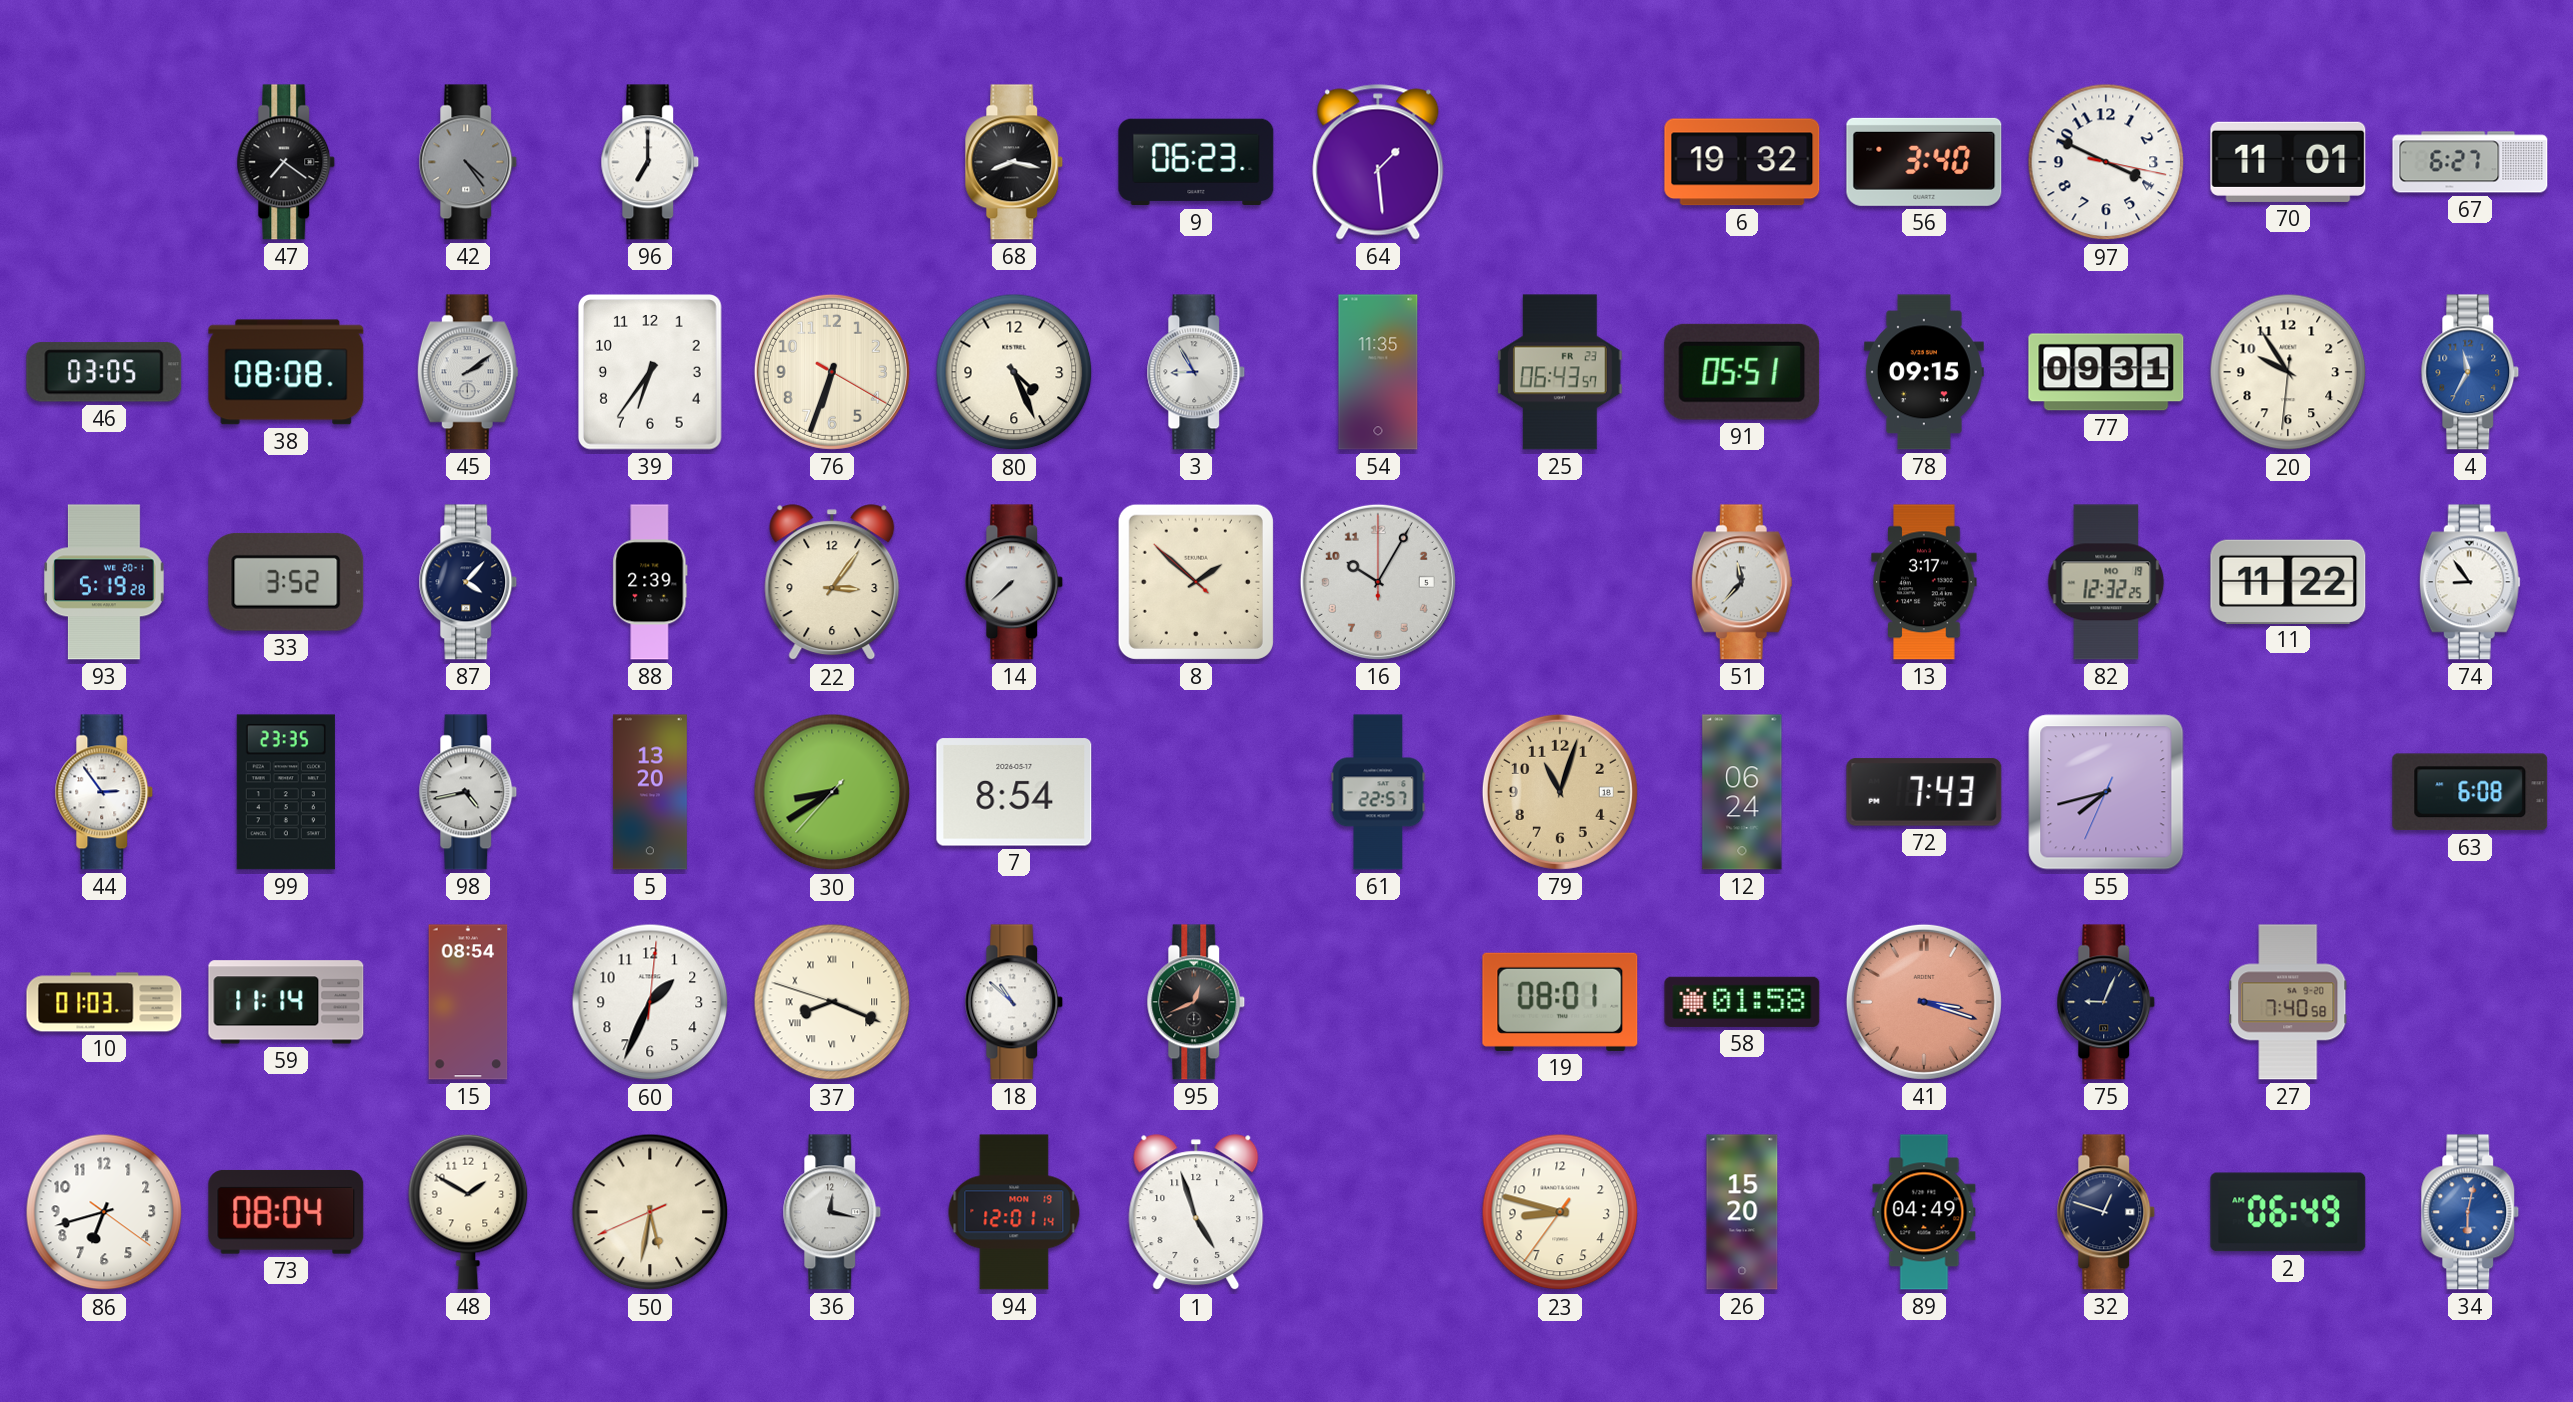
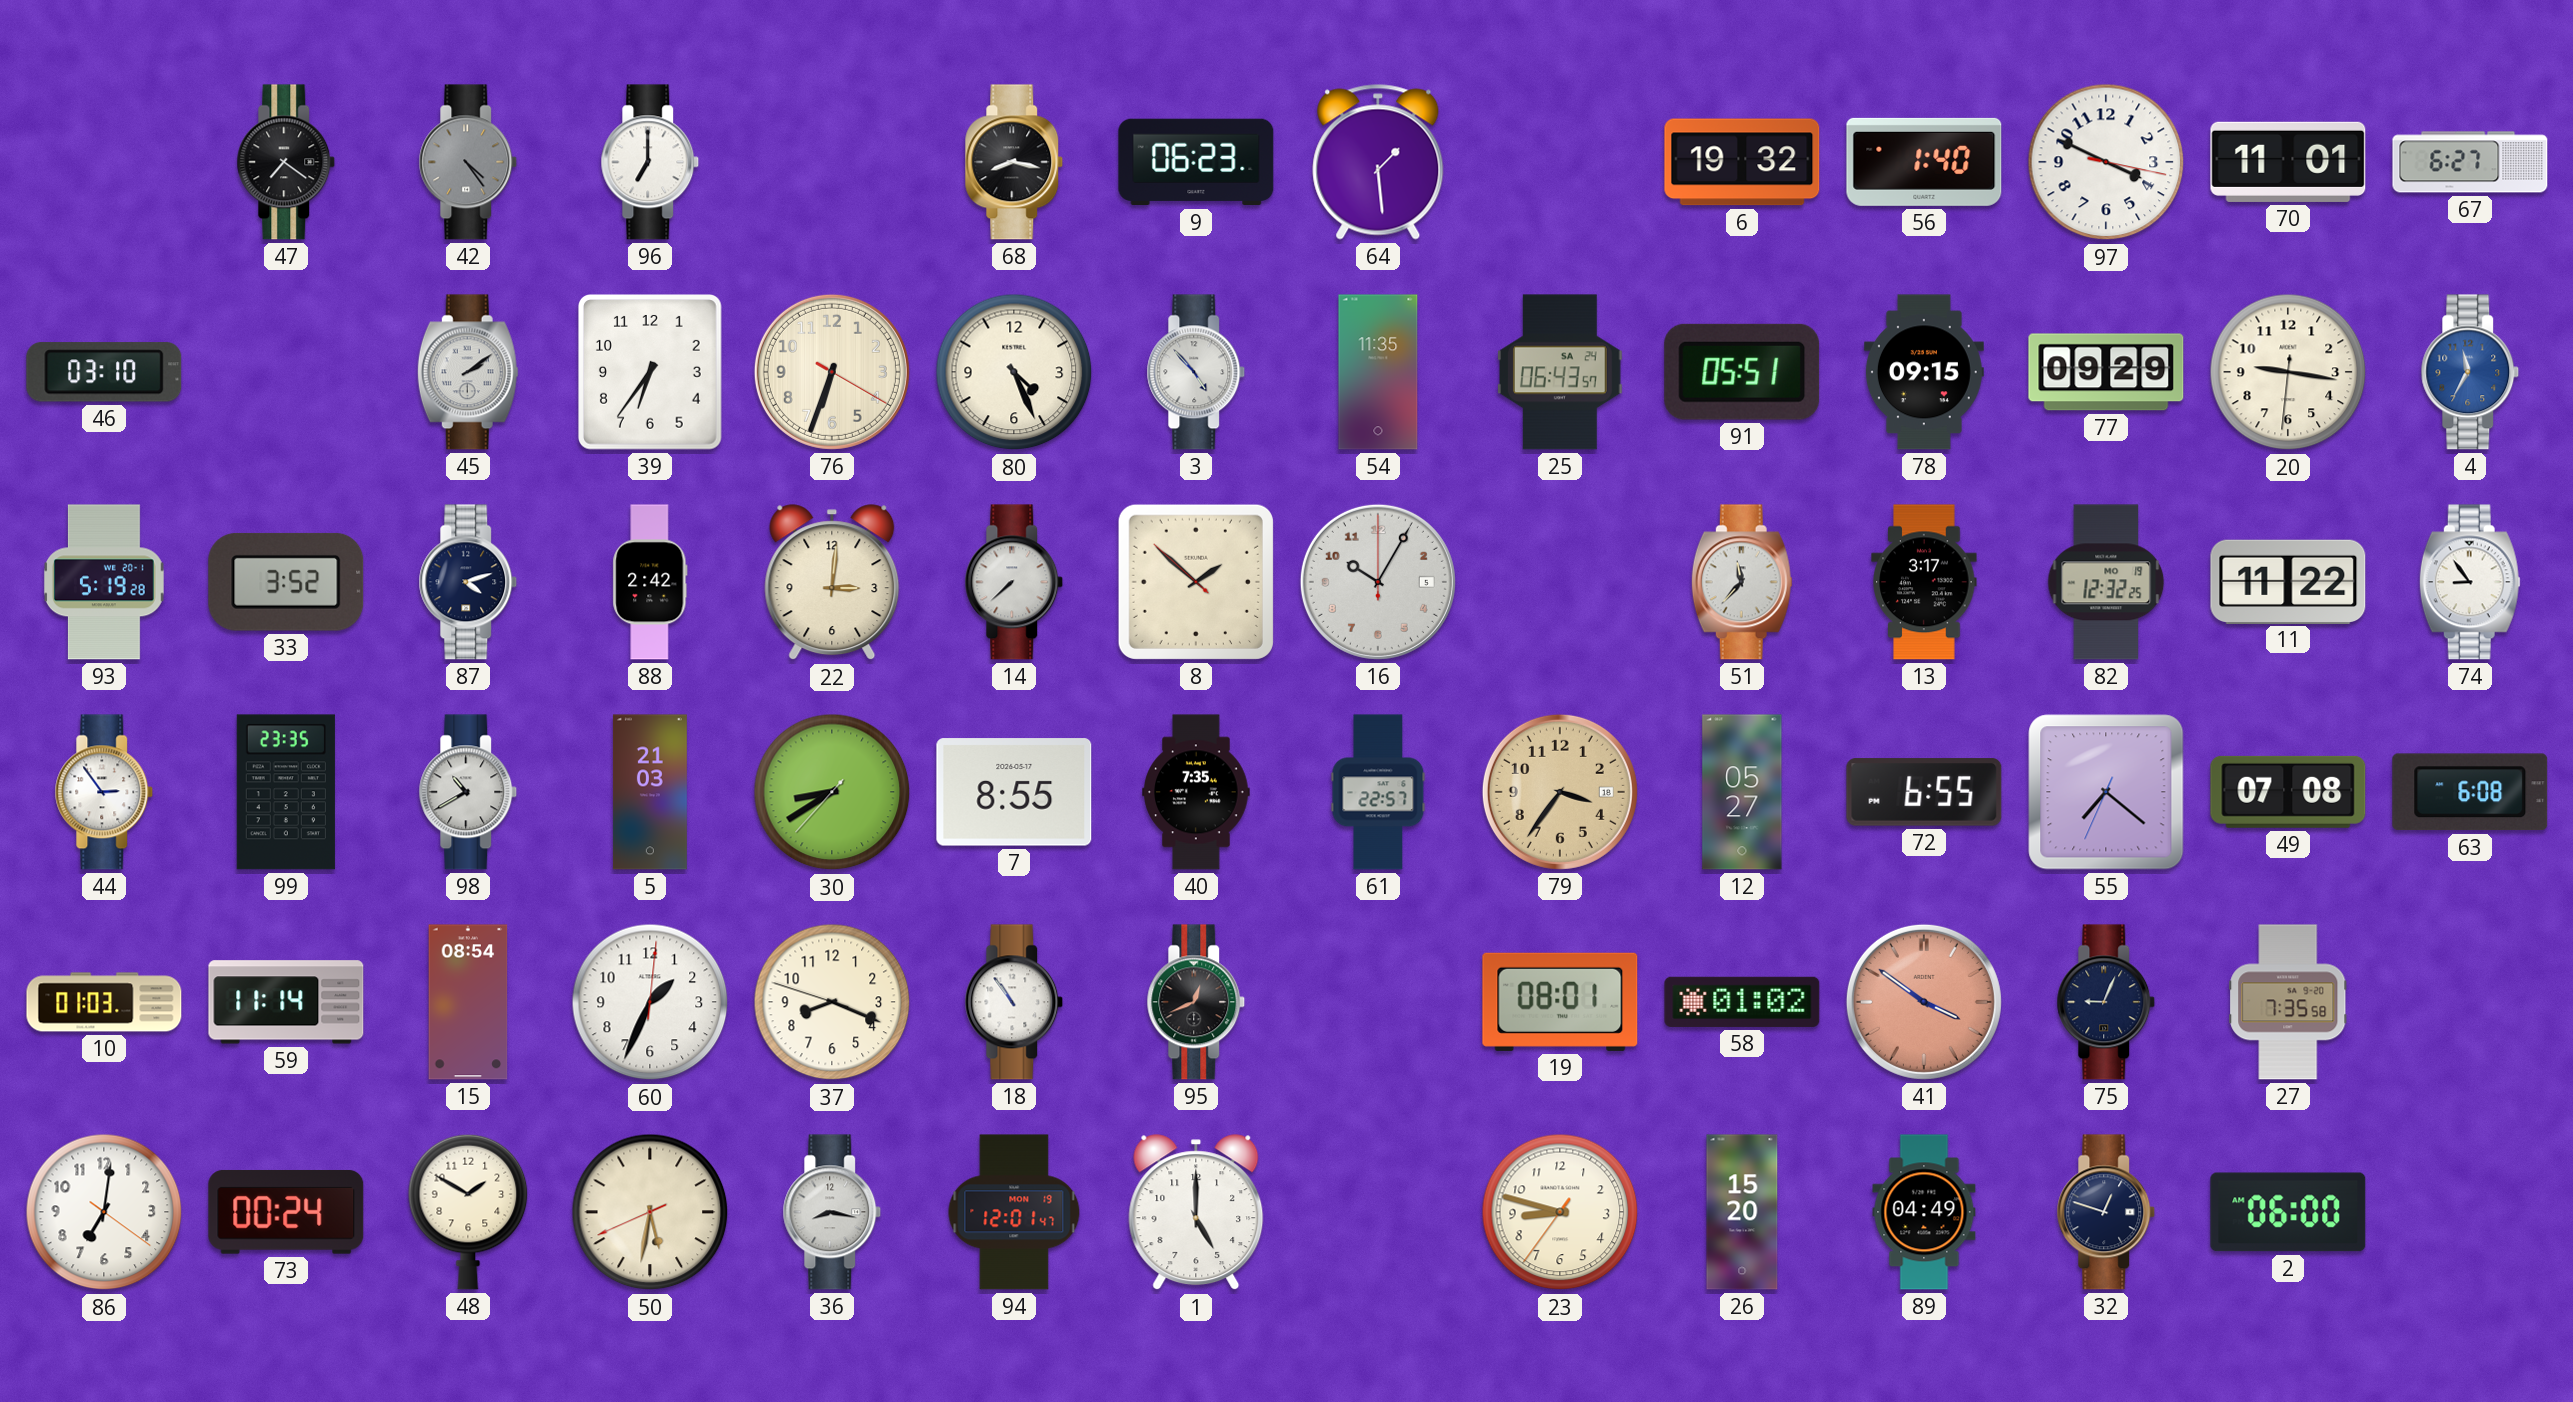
56: 3:40 -> 1:40 (1924, 162)
46: 03:05 -> 03:10 (104, 372)
38: 08:08 -> none (286, 372)
3: 8:55 -> 4:53 (1196, 372)
25 date: FR 23 -> SA 24 (1561, 372)
77: 09:31 -> 09:29 (2106, 372)
20: 9:54 -> 9:16 (2288, 372)
87: 4:07 -> 4:12 (468, 582)
88: 2:39 -> 2:42 (650, 582)
22: 3:06 -> 3:01 (832, 583)
98: 4:43 -> 10:40 (468, 792)
5: 13:20 -> 21:03 (650, 792)
7: 8:54 -> 8:55 (1014, 792)
40: none -> 7:35 (1196, 792)
79: 11:03 -> 3:36 (1560, 792)
12: 06:24 -> 05:27 (1742, 792)
72: 7:43 -> 6:55 (1924, 792)
55: 7:42 -> 7:21 (2106, 792)
49: none -> 07:08 (2288, 792)
37 numerals: Roman -> Arabic (832, 1002)
18: 10:52 -> 10:54 (1014, 1002)
58: 01:58 -> 01:02 (1742, 1002)
41: 3:18 -> 3:51 (1924, 1002)
27: 7:40 -> 7:35 (2288, 1002)
86: 6:42 -> 7:01 (104, 1212)
73: 08:04 -> 00:24 (286, 1212)
36: 12:17 -> 8:17 (832, 1212)
94: 12:01:14 -> 12:01:47 (1014, 1212)
1: 4:57 -> 5:00 (1196, 1213)
2: 06:49 -> 06:00 (2288, 1212)
34: 6:02 -> none (2470, 1212)
